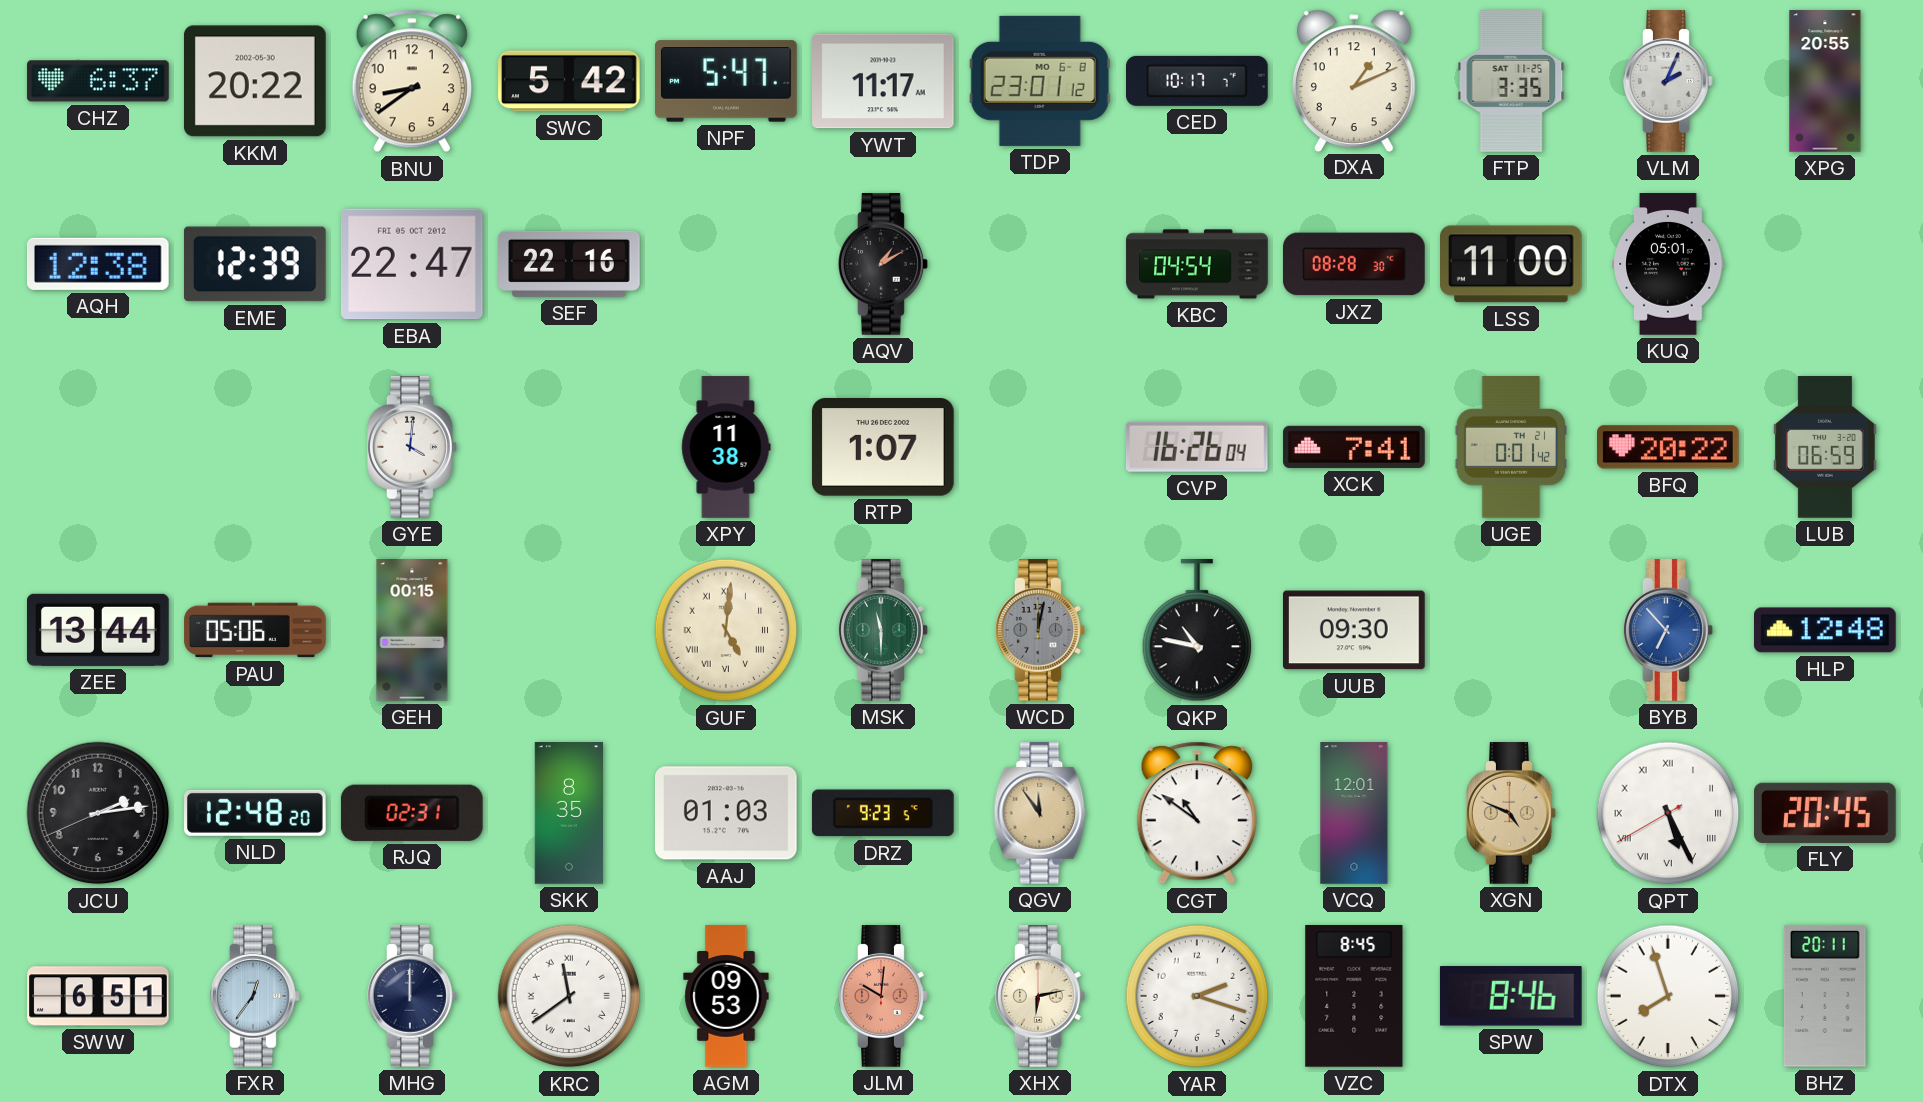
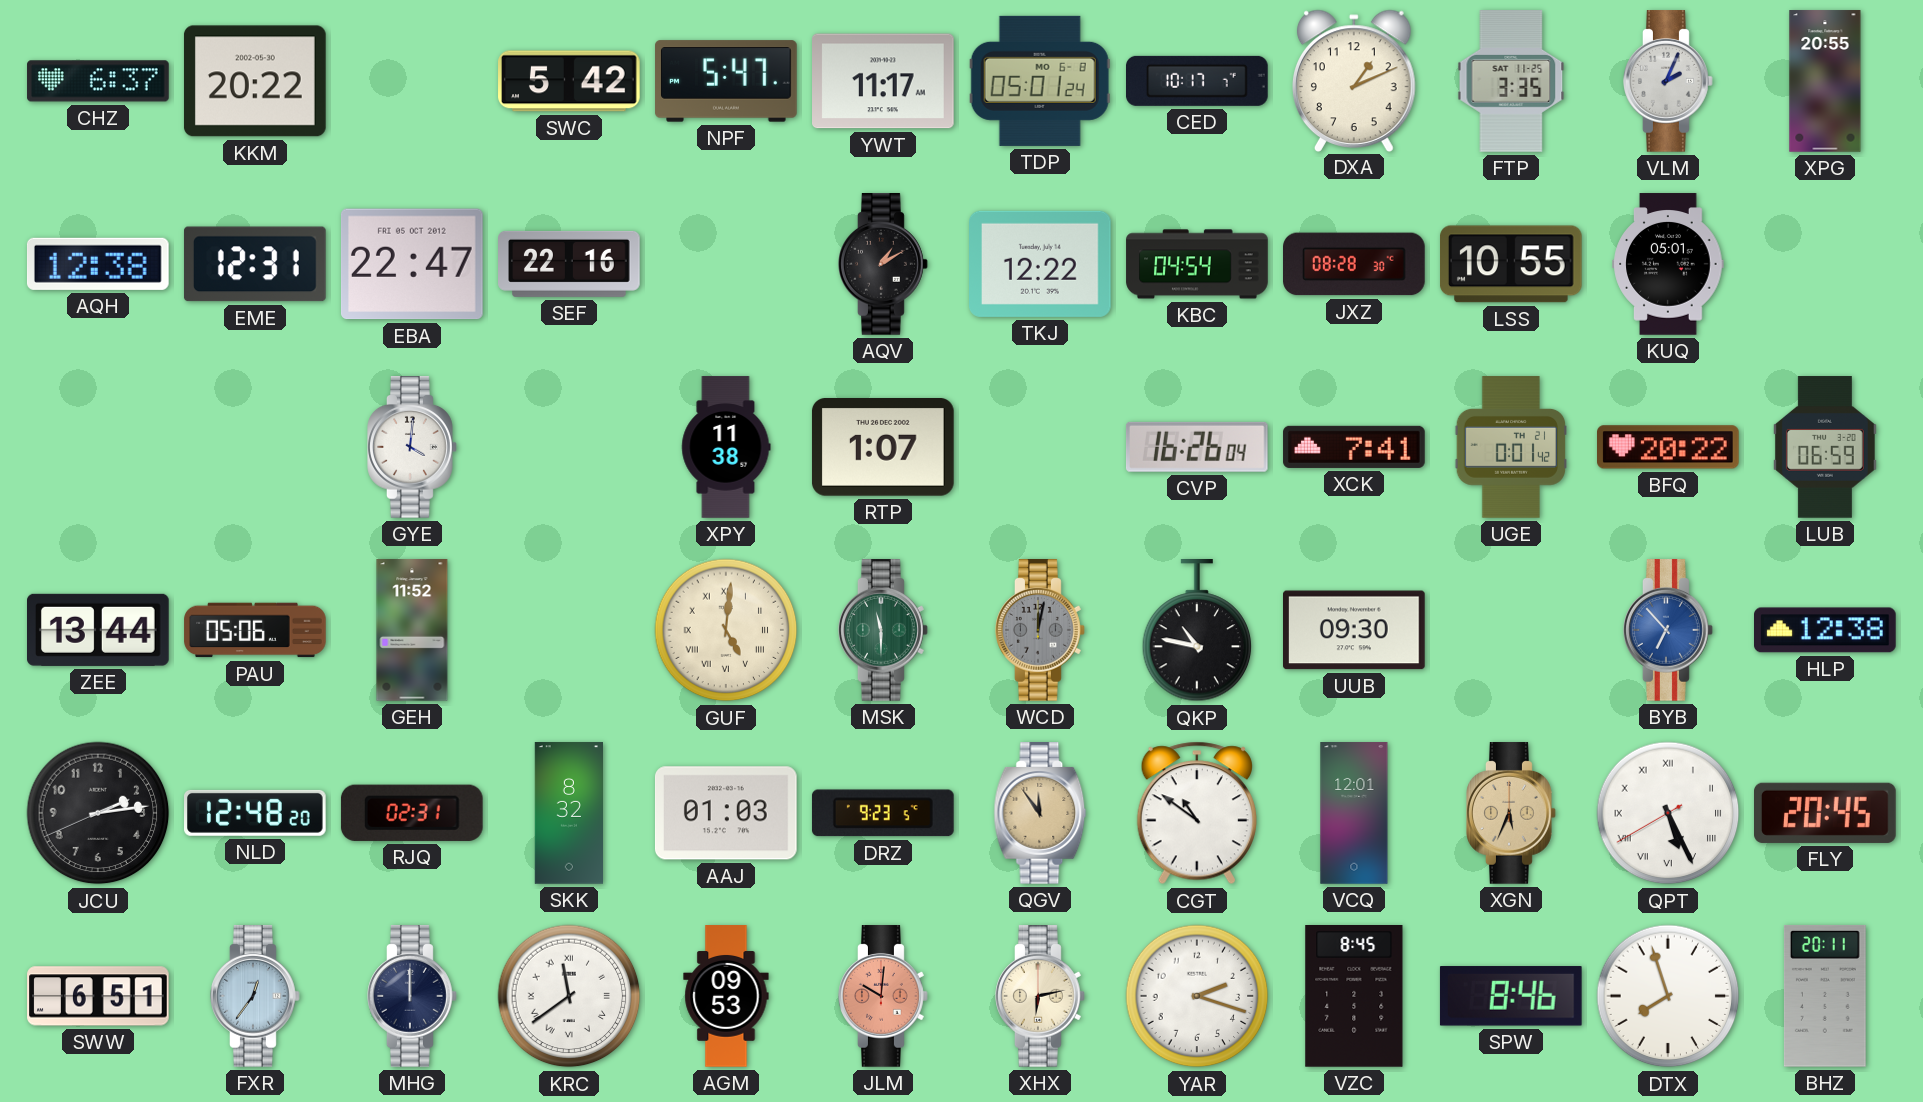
BNU: 8:39 -> none (412, 81)
TDP: 23:01 -> 05:01 (1040, 81)
EME: 12:39 -> 12:31 (255, 264)
TKJ: none -> 12:22 (1041, 264)
LSS: 11:00 -> 10:55 (1512, 264)
GEH: 00:15 -> 11:52 (412, 630)
HLP: 12:48 -> 12:38 (1826, 630)
SKK: 8:35 -> 8:32 (568, 813)
XGN: 4:49 -> 5:34 (1511, 813)
